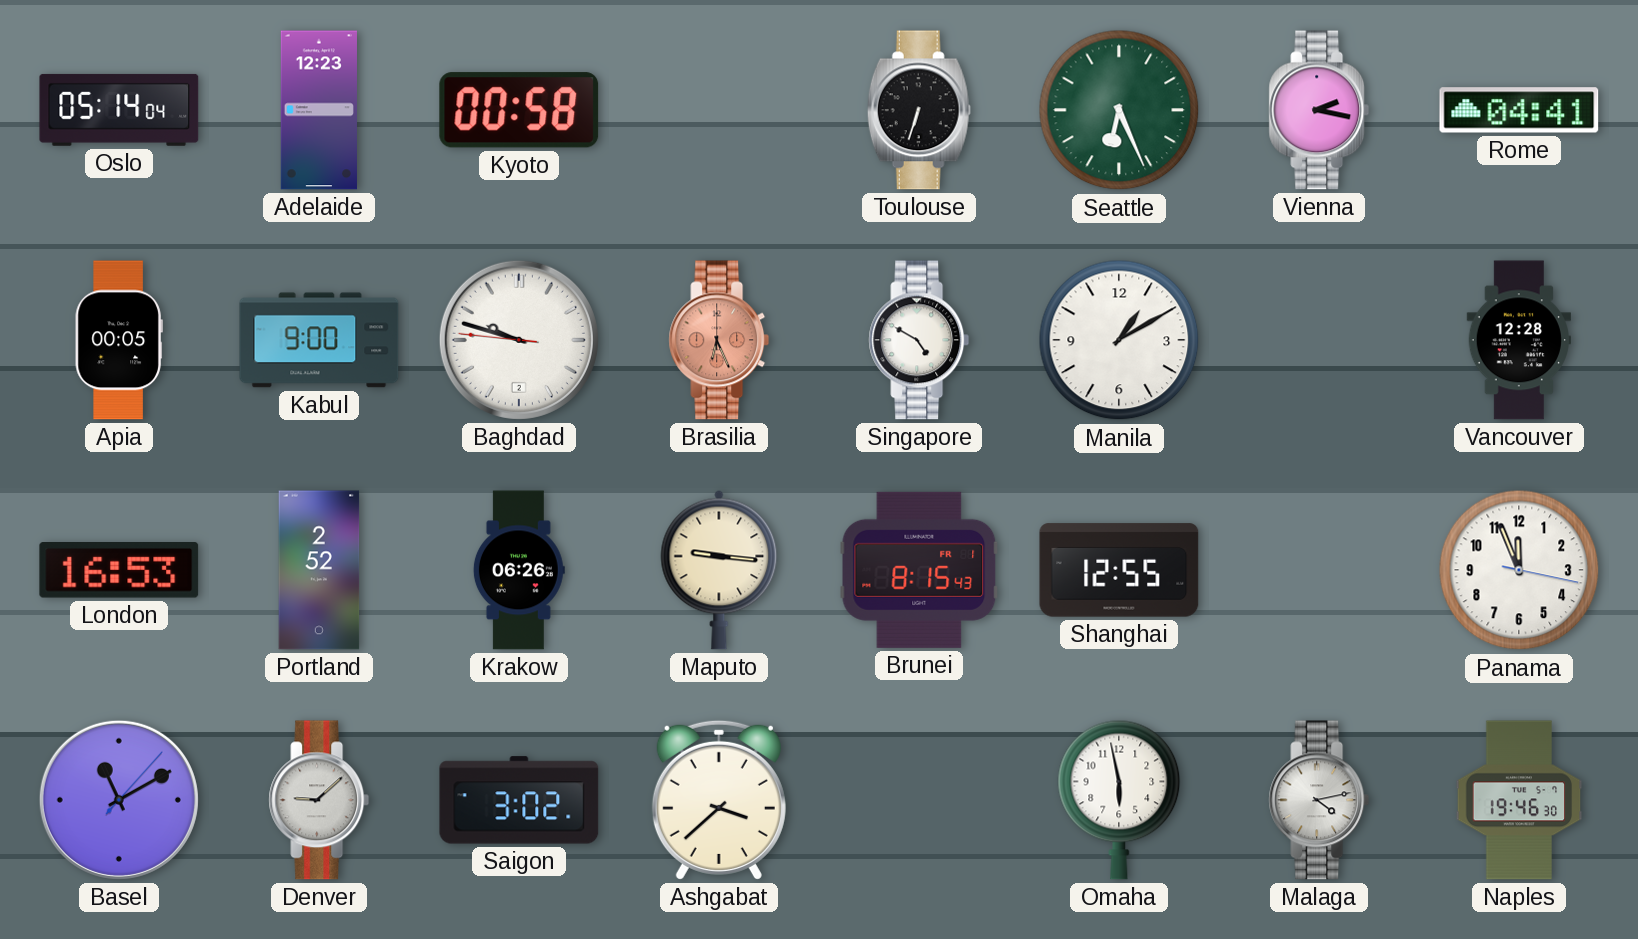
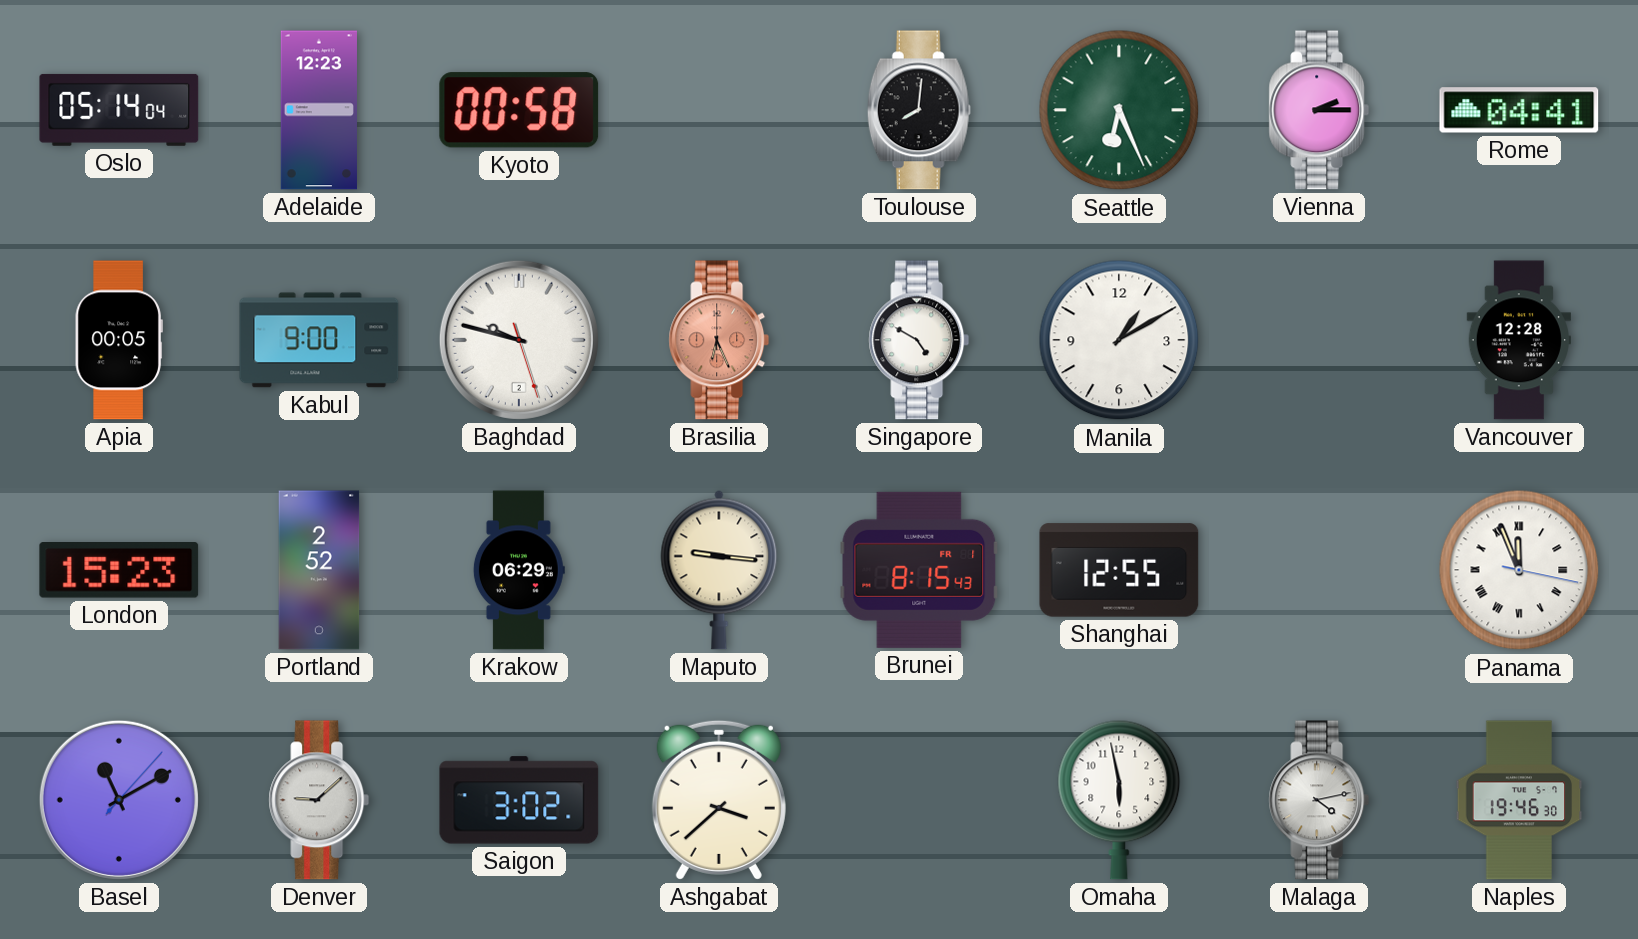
Toulouse: 6:33 -> 8:01 (919, 110)
Vienna: 2:17 -> 2:15 (1319, 110)
Baghdad: 9:47:46 -> 9:47:27 (519, 340)
London: 16:53 -> 15:23 (119, 571)
Krakow: 06:26 -> 06:29 (519, 570)
Panama numerals: Arabic -> Roman (1519, 570)
